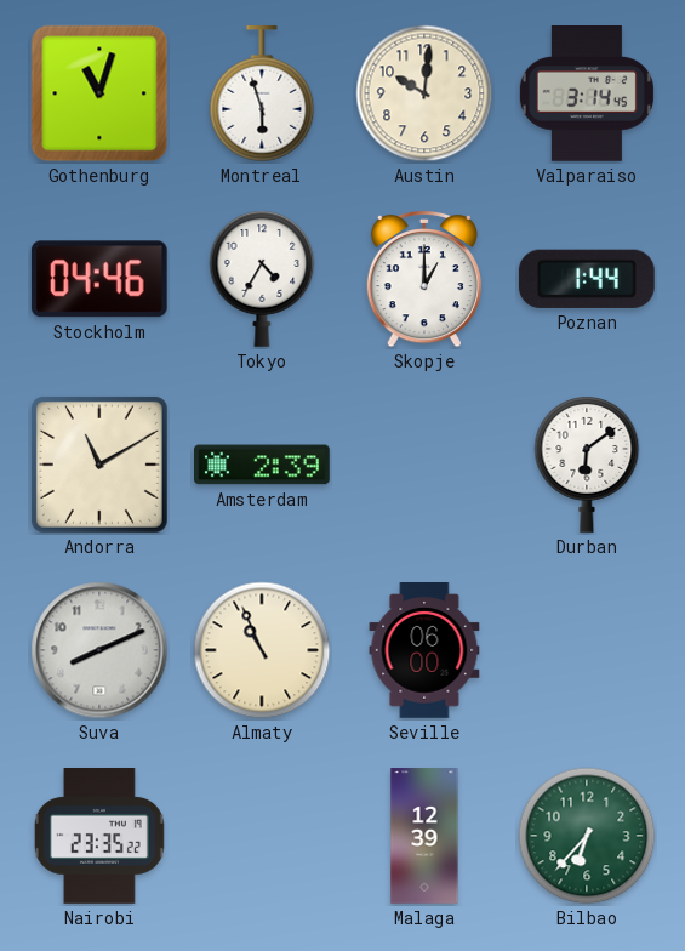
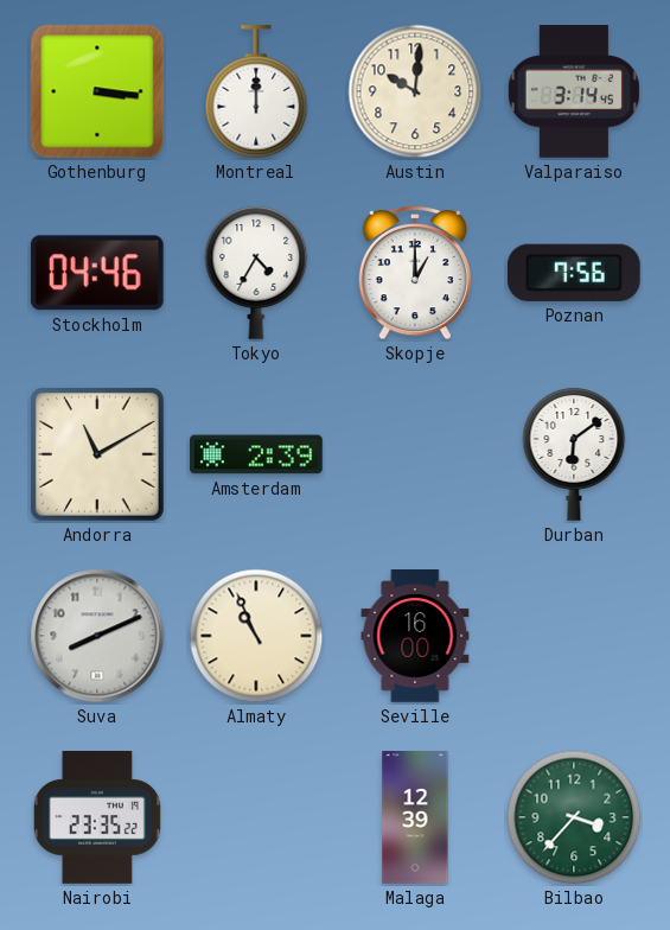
Gothenburg: 11:03 -> 3:16 (97, 91)
Montreal: 5:57 -> 12:00 (256, 93)
Poznan: 1:44 -> 7:56 (574, 273)
Seville: 06:00 -> 16:00 (415, 637)
Bilbao: 6:37 -> 3:37 (574, 817)
